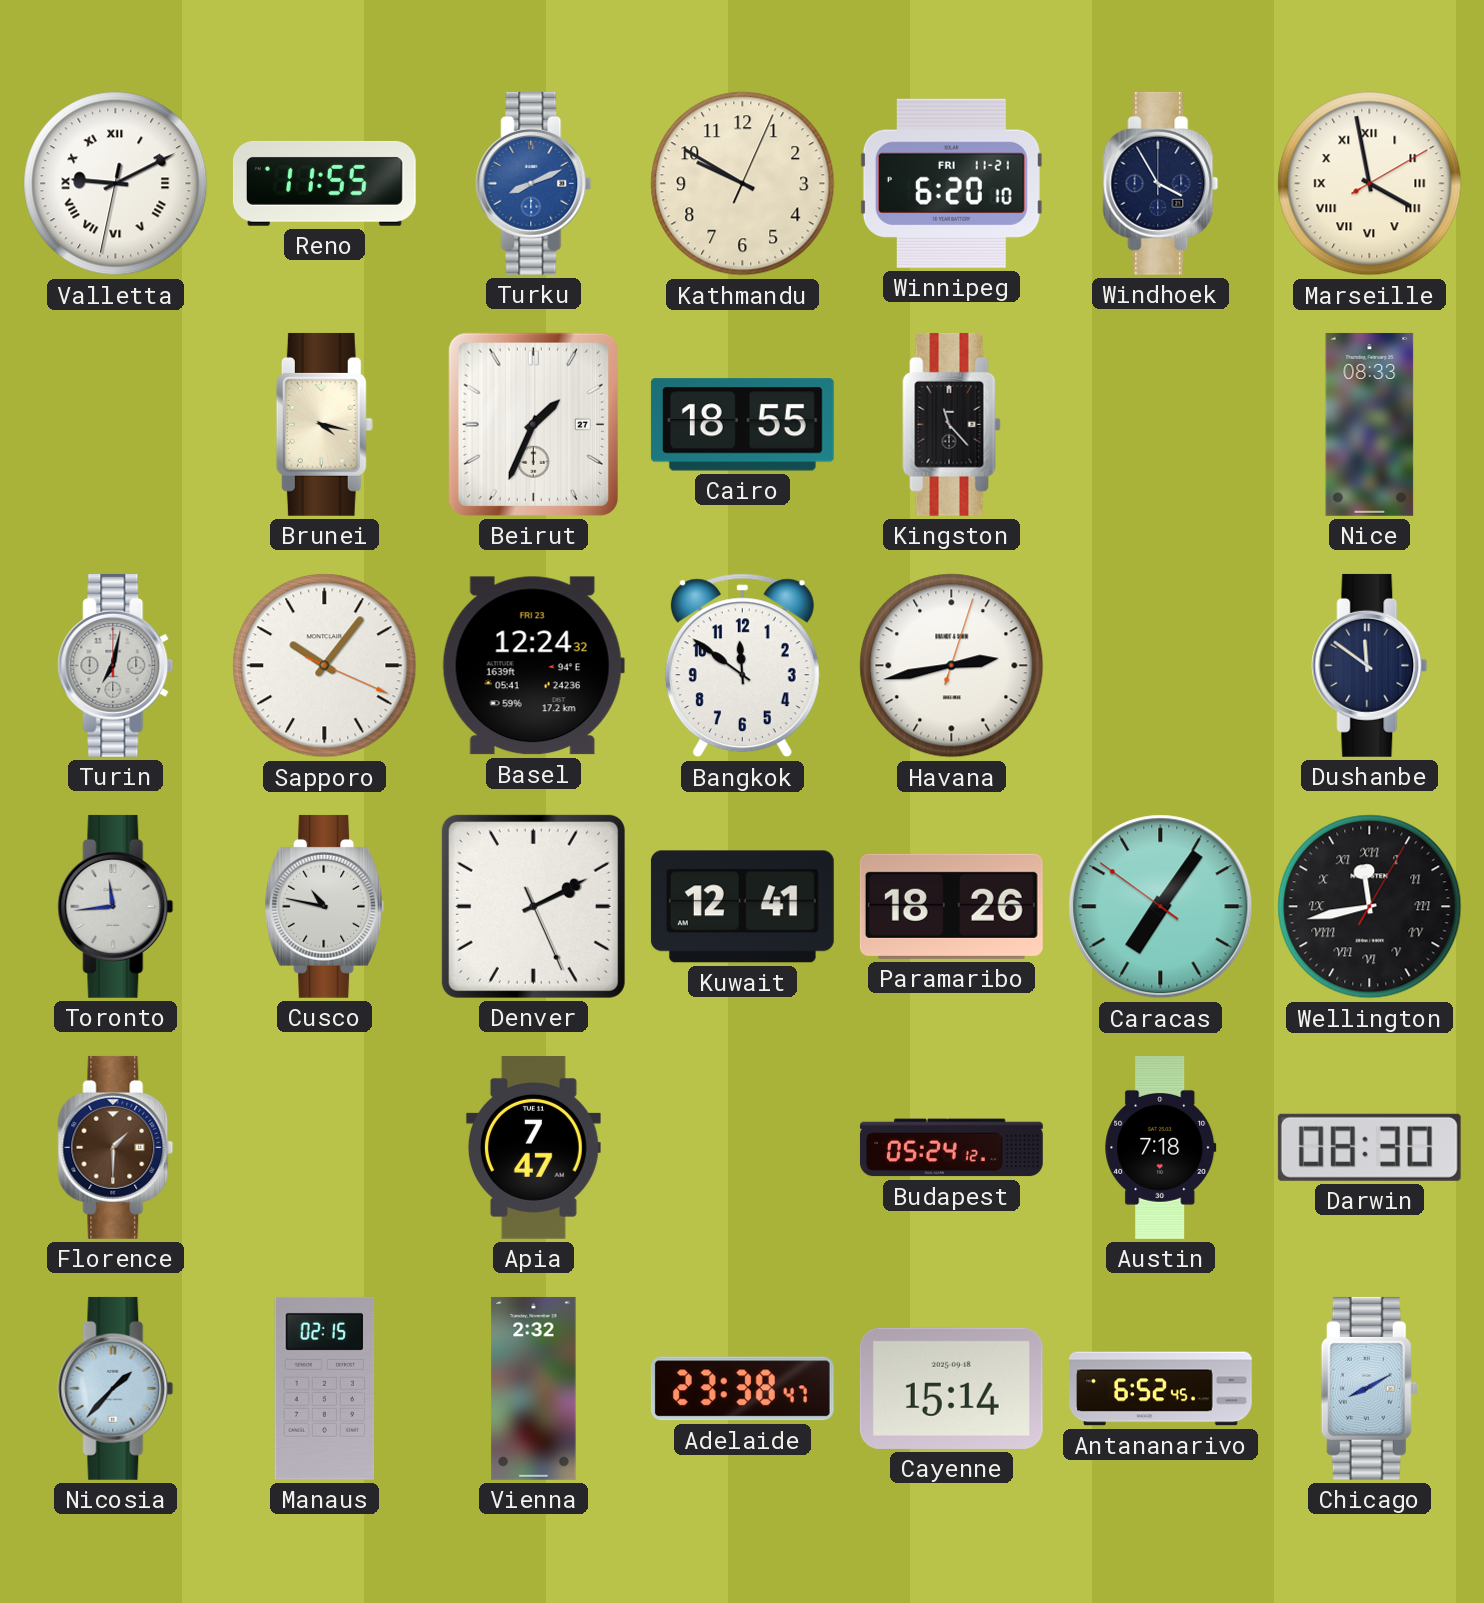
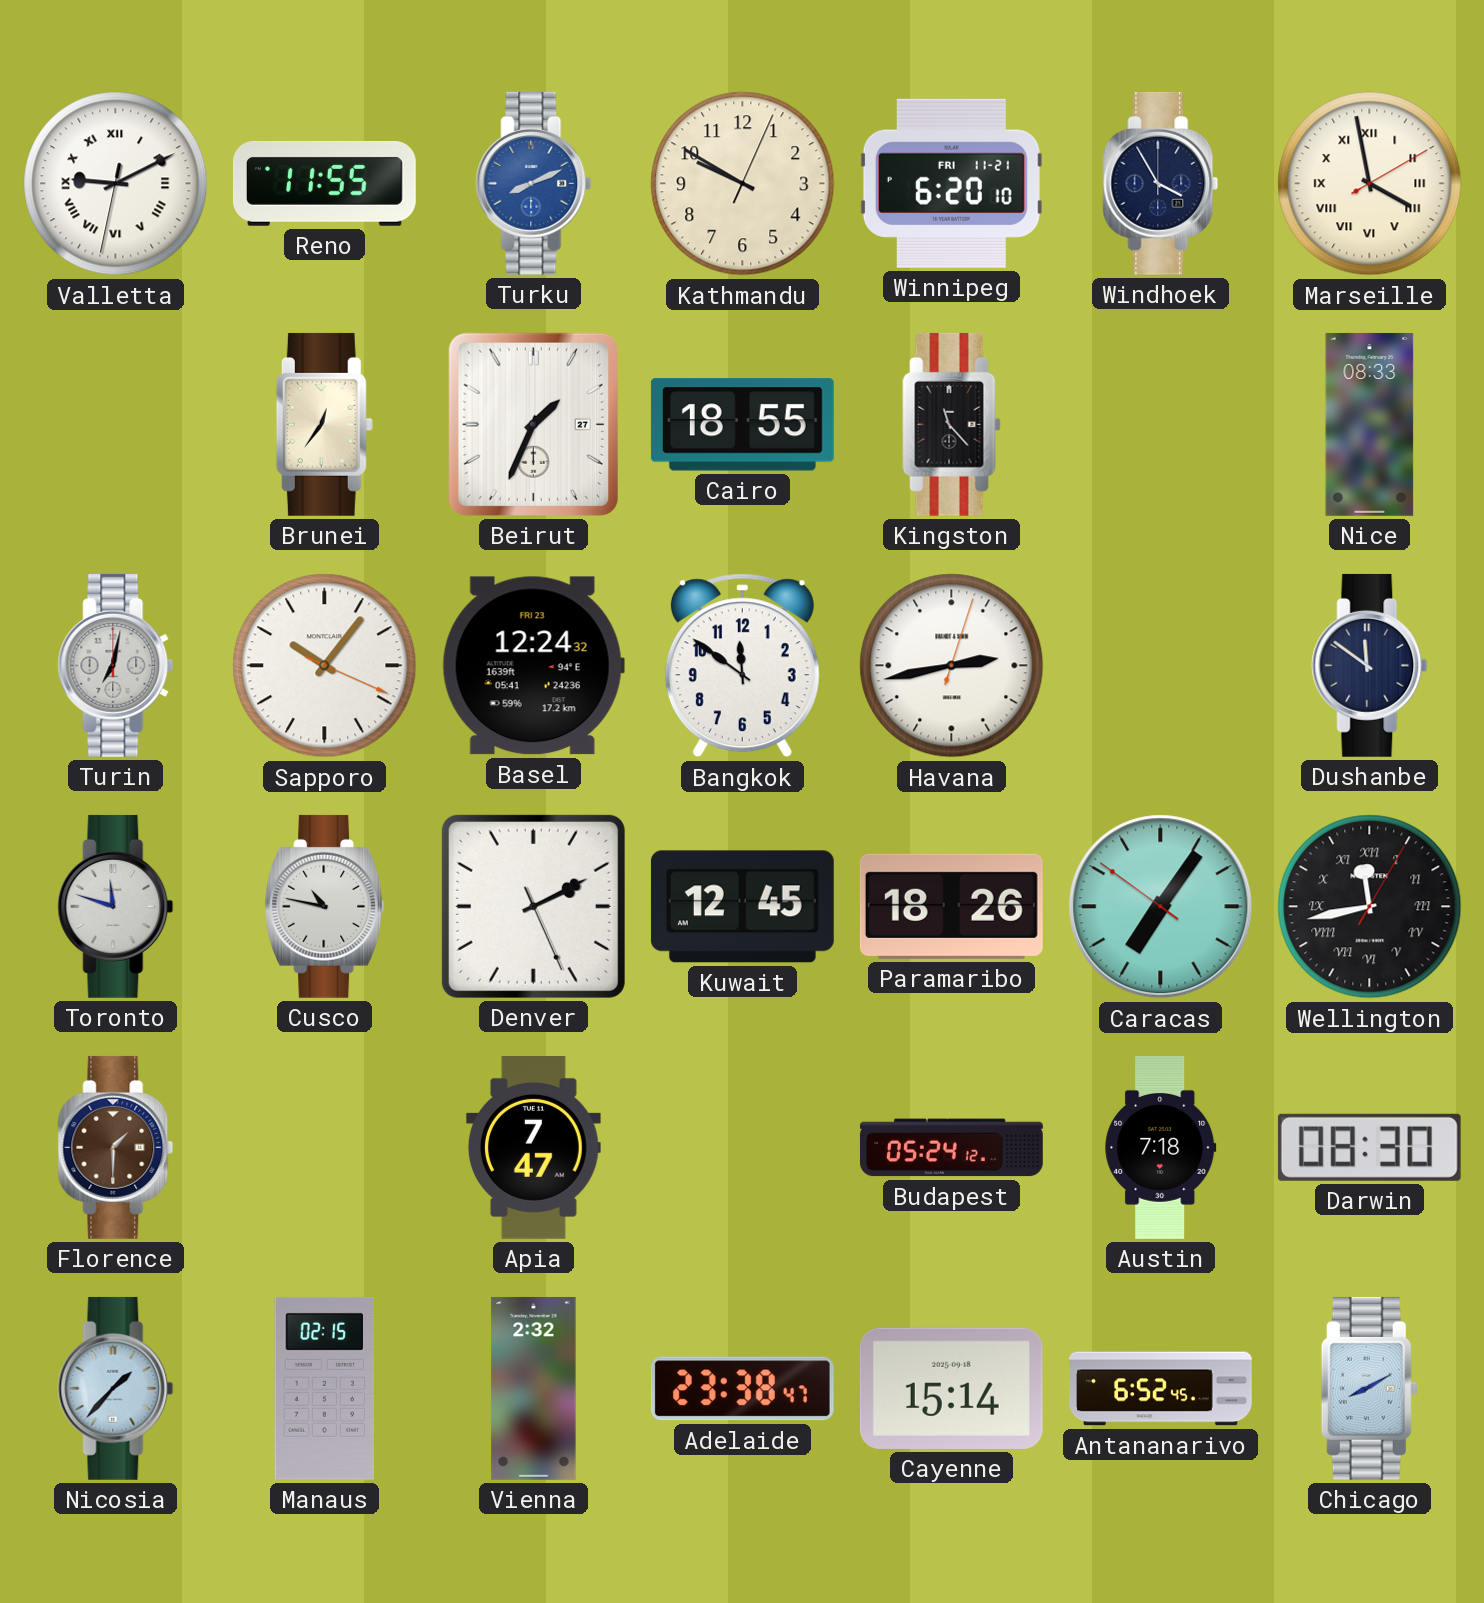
Brunei: 4:17 -> 12:36 (324, 424)
Toronto: 11:44 -> 11:48 (116, 906)
Kuwait: 12:41 -> 12:45 (742, 907)
